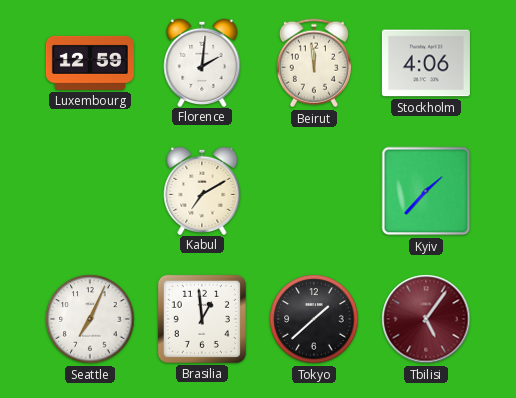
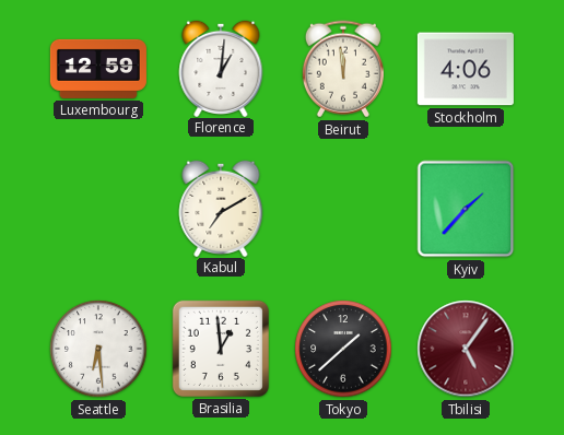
Florence: 2:01 -> 1:01 (221, 68)
Seattle: 7:04 -> 6:29 (98, 349)
